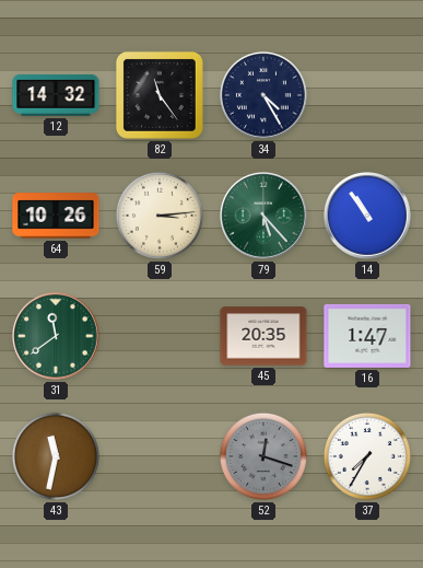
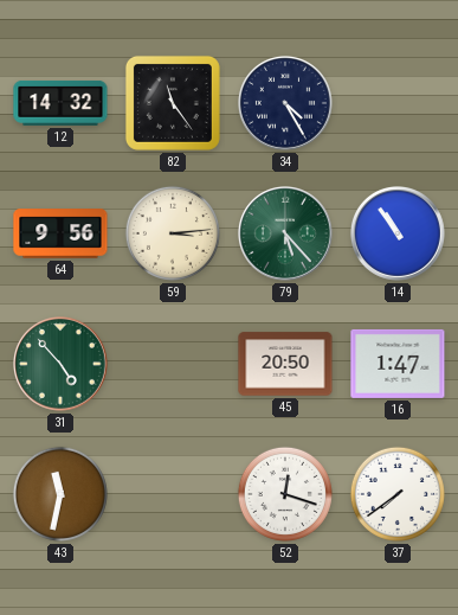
64: 10:26 -> 9:56 (60, 233)
31: 11:39 -> 4:53 (62, 365)
45: 20:35 -> 20:50 (285, 364)
52 dial: grey -> white (285, 494)
37: 7:35 -> 7:39 (398, 494)
